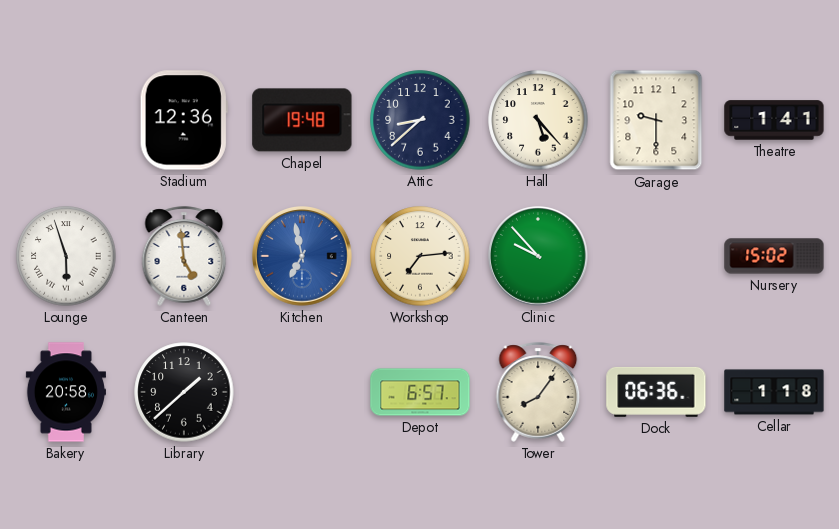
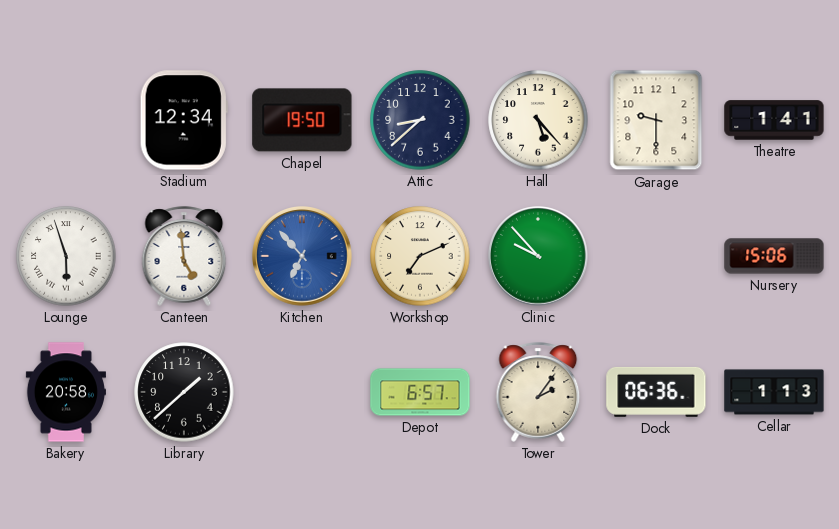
Stadium: 12:36 -> 12:34 (184, 120)
Chapel: 19:48 -> 19:50 (302, 120)
Kitchen: 6:58 -> 6:53 (303, 257)
Workshop: 7:14 -> 7:11 (420, 256)
Nursery: 15:02 -> 15:06 (774, 256)
Tower: 8:06 -> 2:06 (538, 392)
Cellar: 1:18 -> 1:13 (774, 392)
